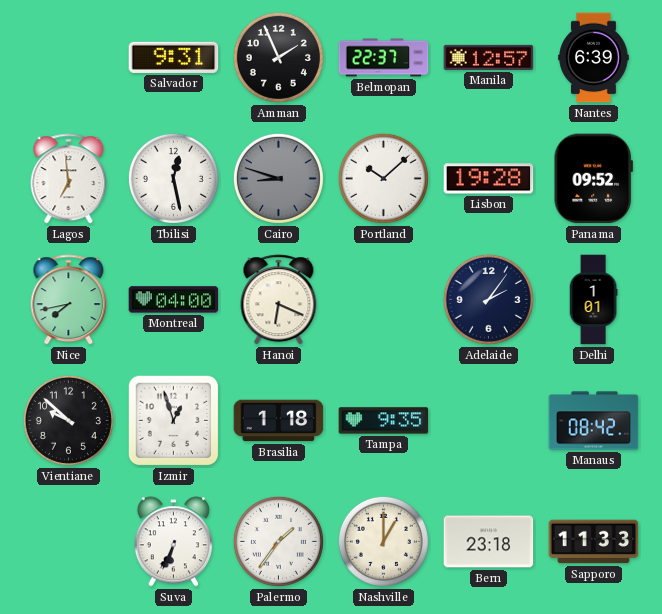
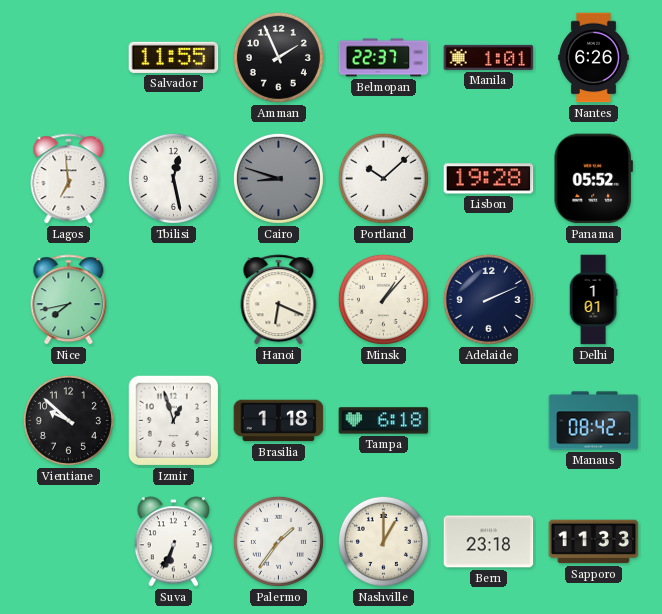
Salvador: 9:31 -> 11:55 (174, 57)
Manila: 12:57 -> 1:01 (489, 57)
Nantes: 6:39 -> 6:26 (594, 58)
Panama: 09:52 -> 05:52 (593, 179)
Montreal: 04:00 -> none (174, 300)
Minsk: none -> 1:07 (383, 299)
Adelaide: 2:06 -> 2:11 (488, 299)
Tampa: 9:35 -> 6:18 (384, 421)
